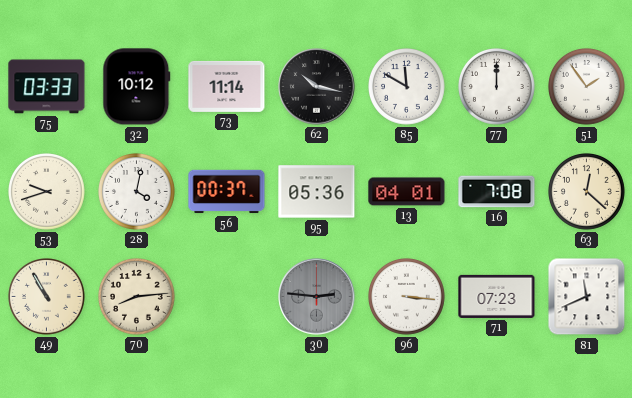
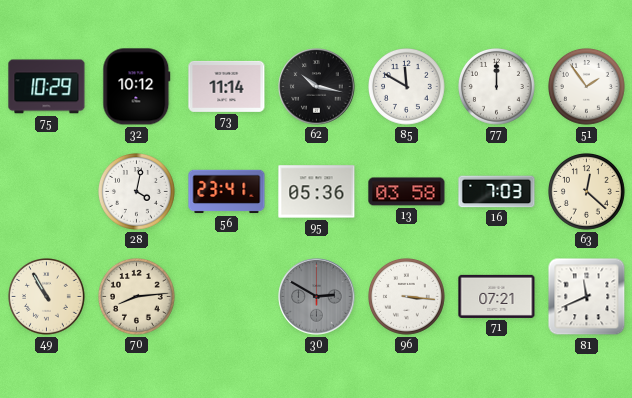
75: 03:33 -> 10:29 (47, 87)
53: 9:42 -> none (47, 192)
56: 00:37 -> 23:41 (227, 192)
13: 04:01 -> 03:58 (407, 192)
16: 7:08 -> 7:03 (497, 192)
30: 2:46 -> 2:50 (317, 297)
71: 07:23 -> 07:21 (497, 296)
